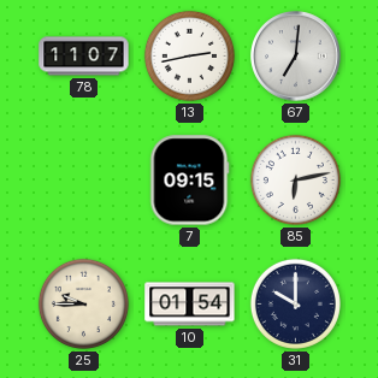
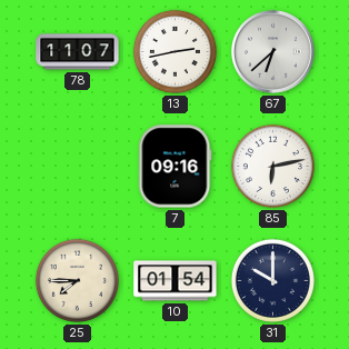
67: 7:01 -> 6:38 (273, 52)
7: 09:15 -> 09:16 (176, 167)
25: 9:45 -> 7:45 (77, 280)
